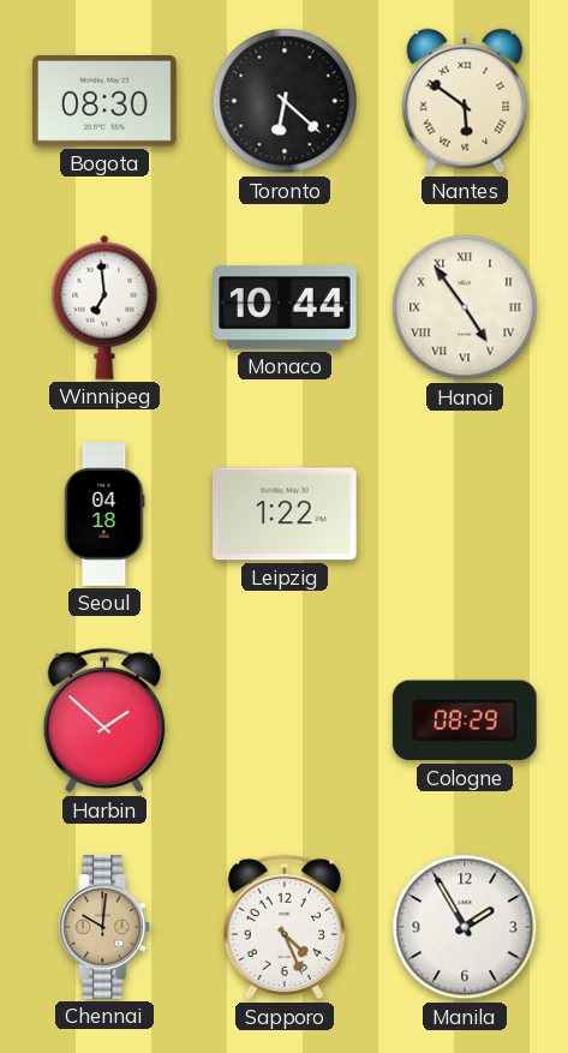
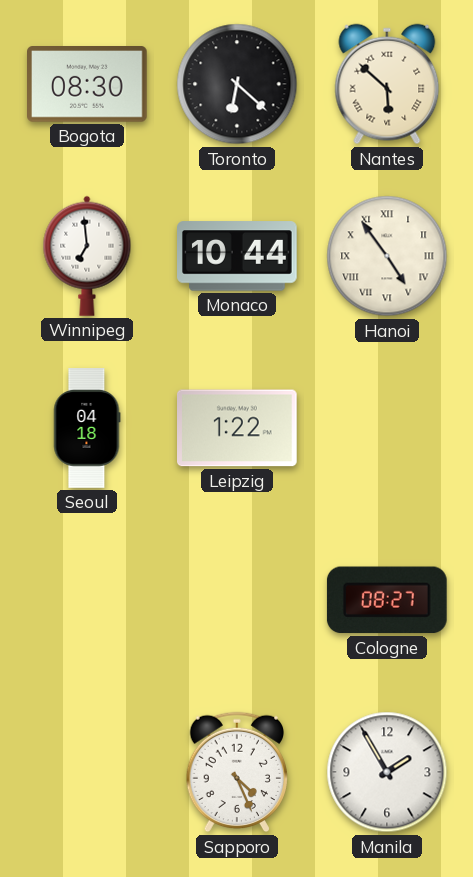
Nantes: 5:51 -> 5:52 (387, 84)
Harbin: 1:52 -> none (103, 720)
Cologne: 08:29 -> 08:27 (387, 600)
Chennai: 10:01 -> none (104, 927)
